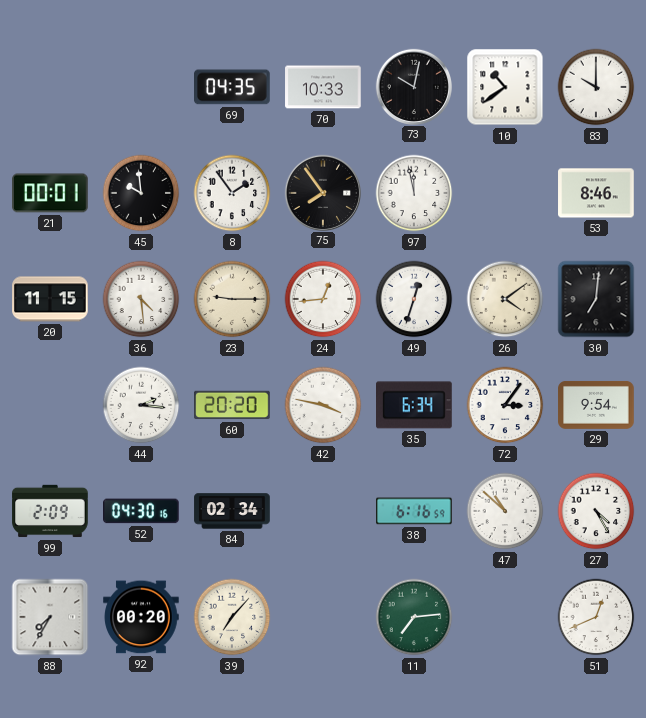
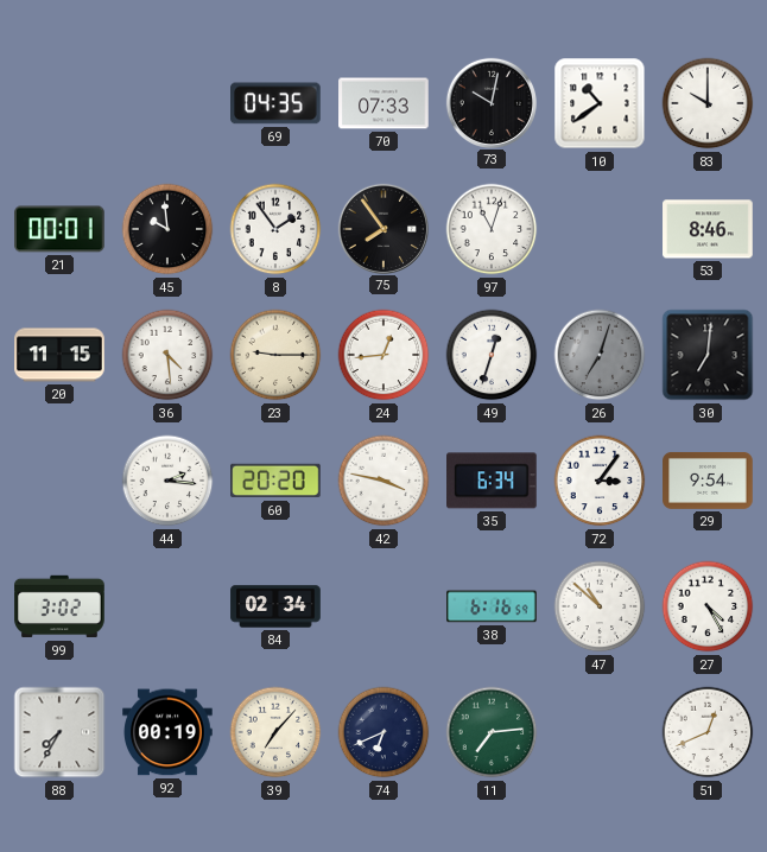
70: 10:33 -> 07:33 (383, 103)
97: 11:58 -> 11:03 (492, 229)
26: 4:09 -> 7:03 (600, 355)
26 dial: cream -> grey (600, 355)
99: 2:09 -> 3:02 (59, 606)
52: 04:30 -> none (142, 511)
92: 00:20 -> 00:19 (167, 732)
74: none -> 6:41 (383, 732)
